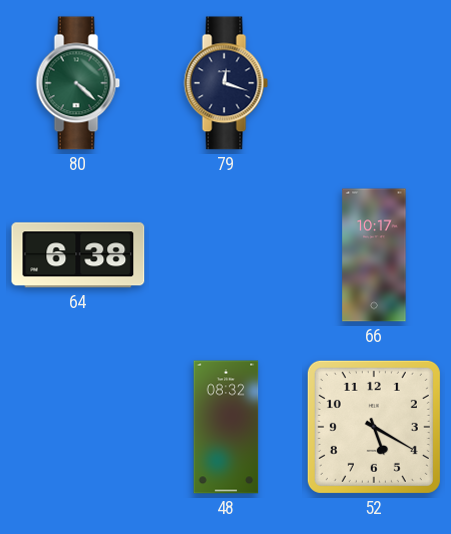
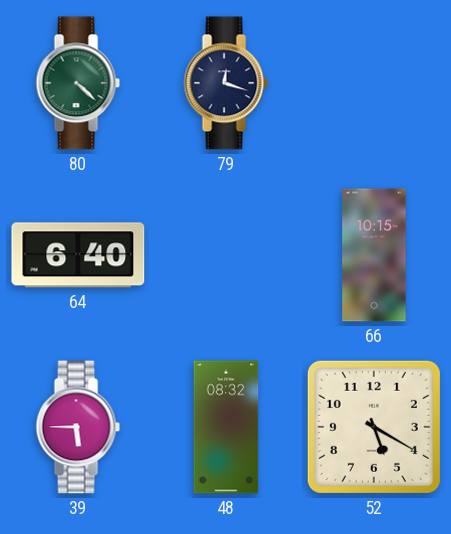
64: 6:38 -> 6:40 (78, 255)
66: 10:17 -> 10:15 (374, 255)
39: none -> 5:45 (78, 427)
